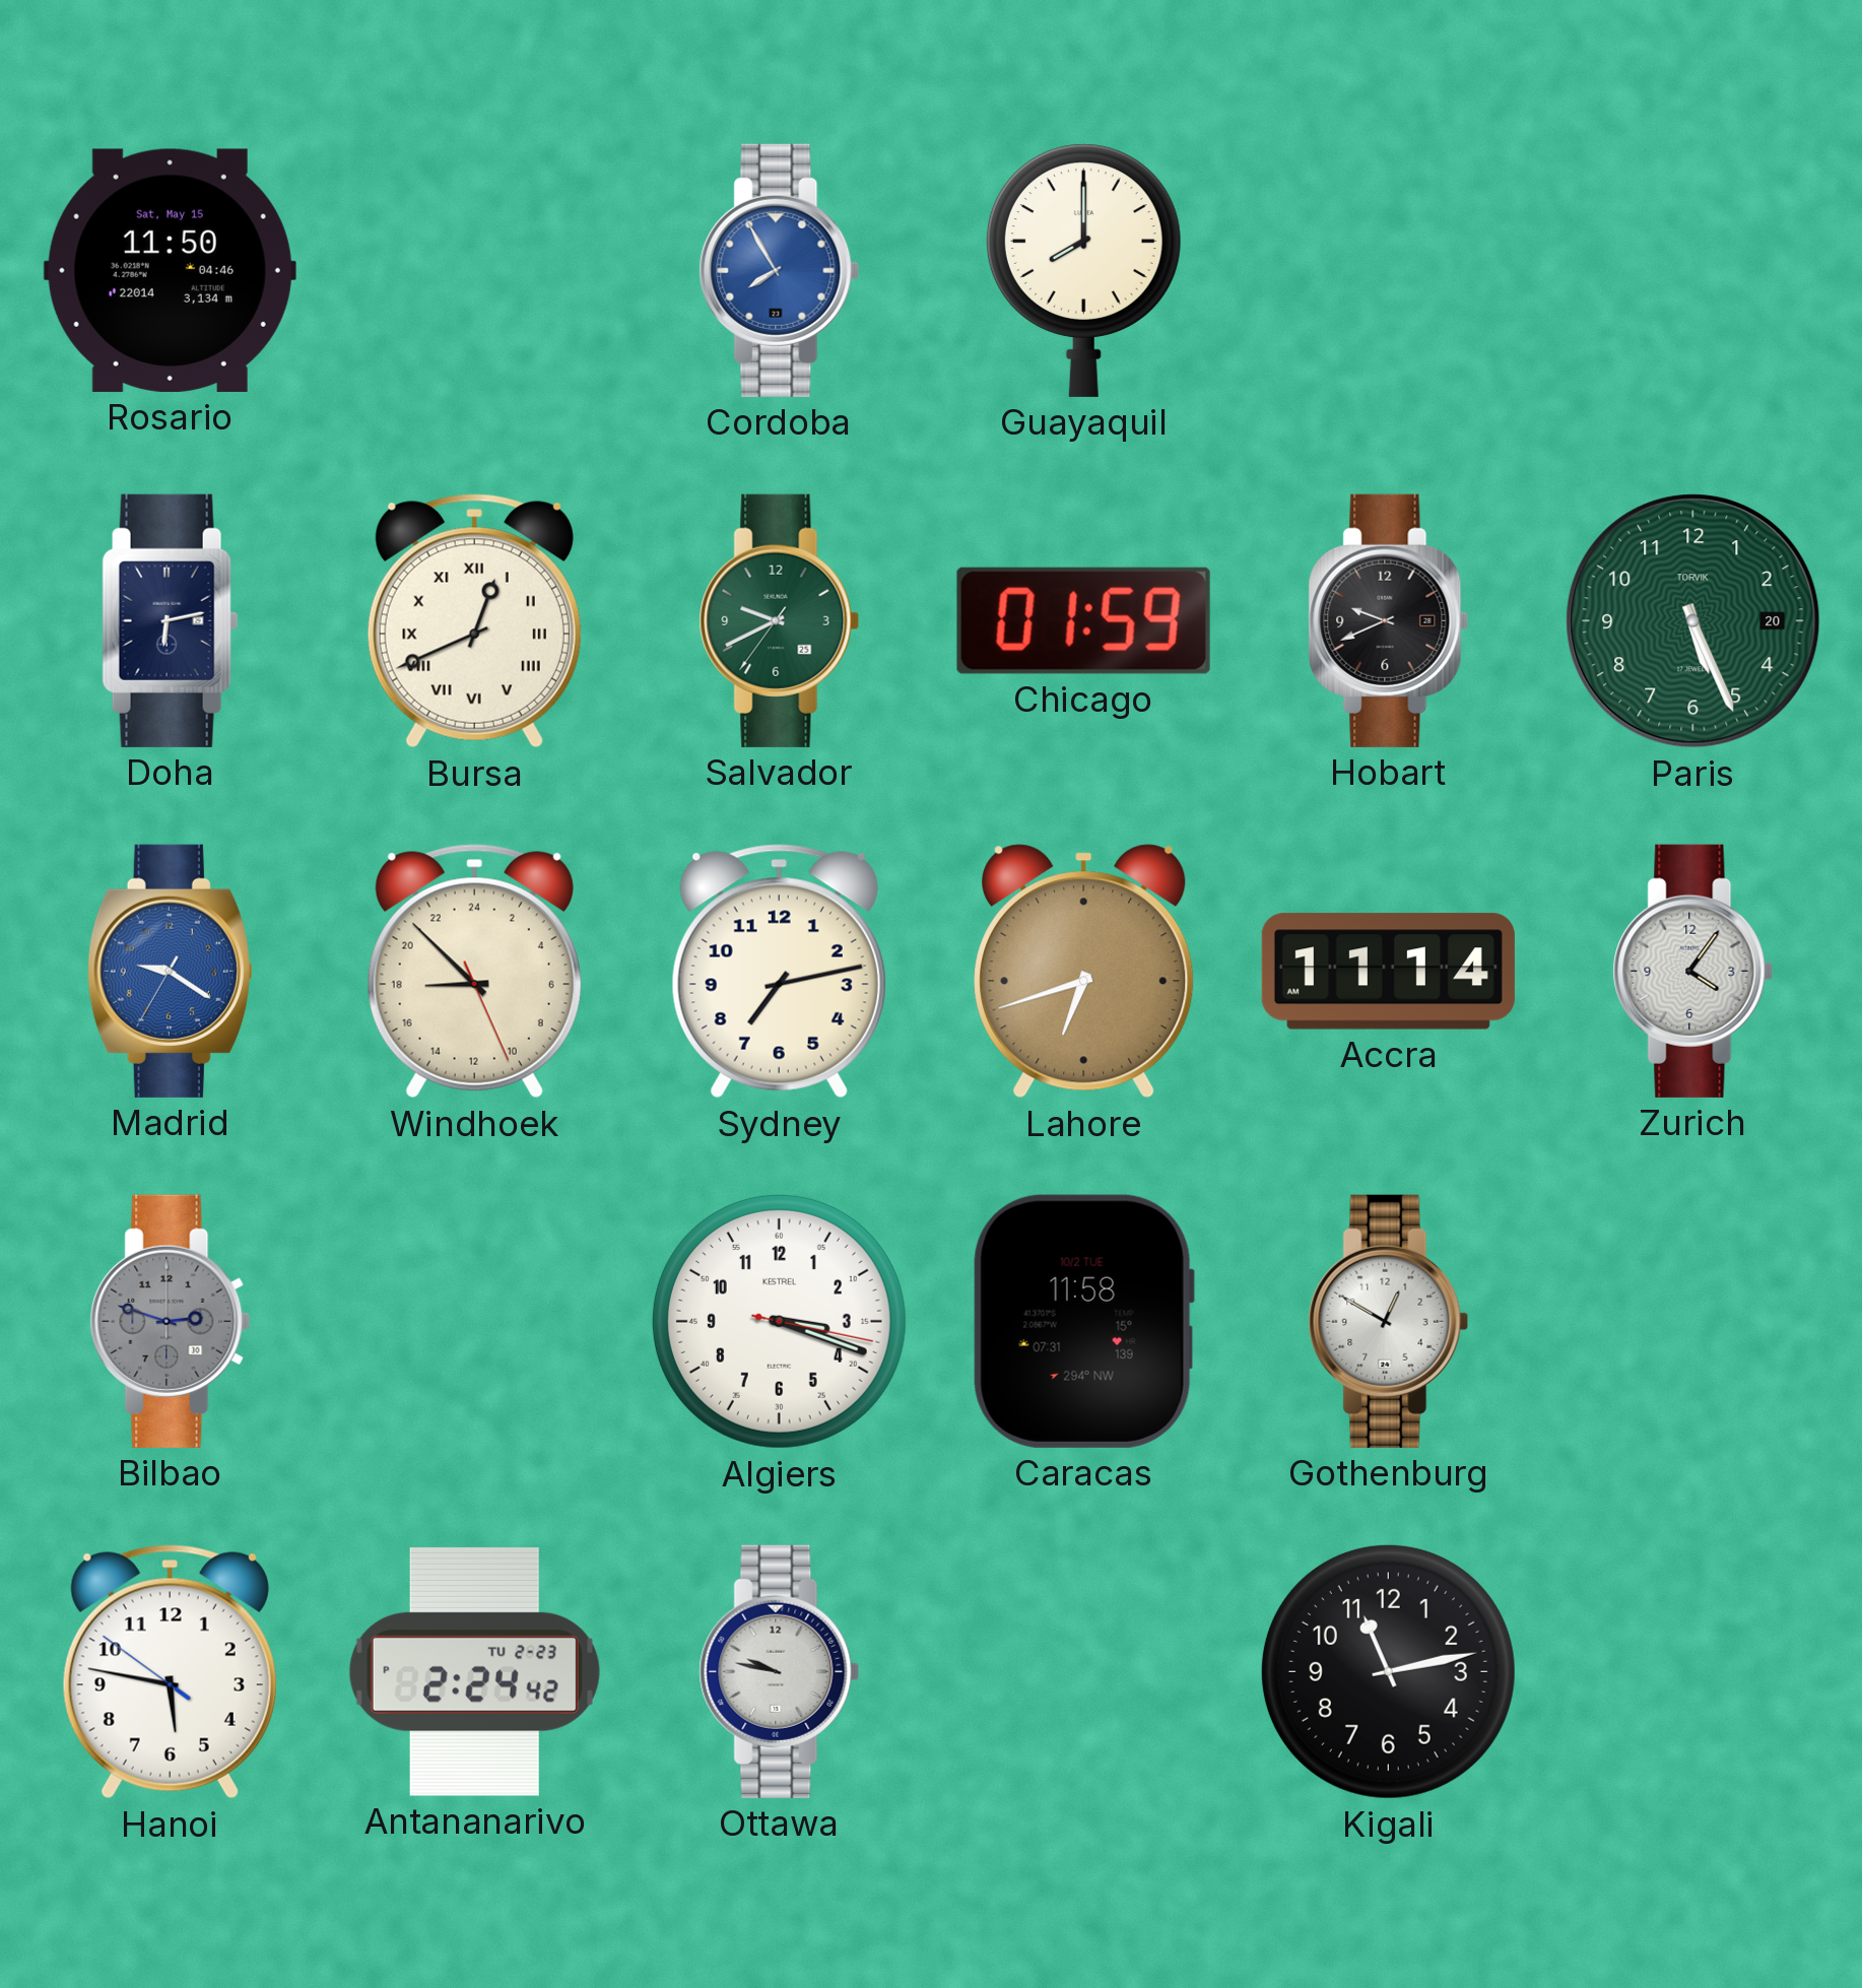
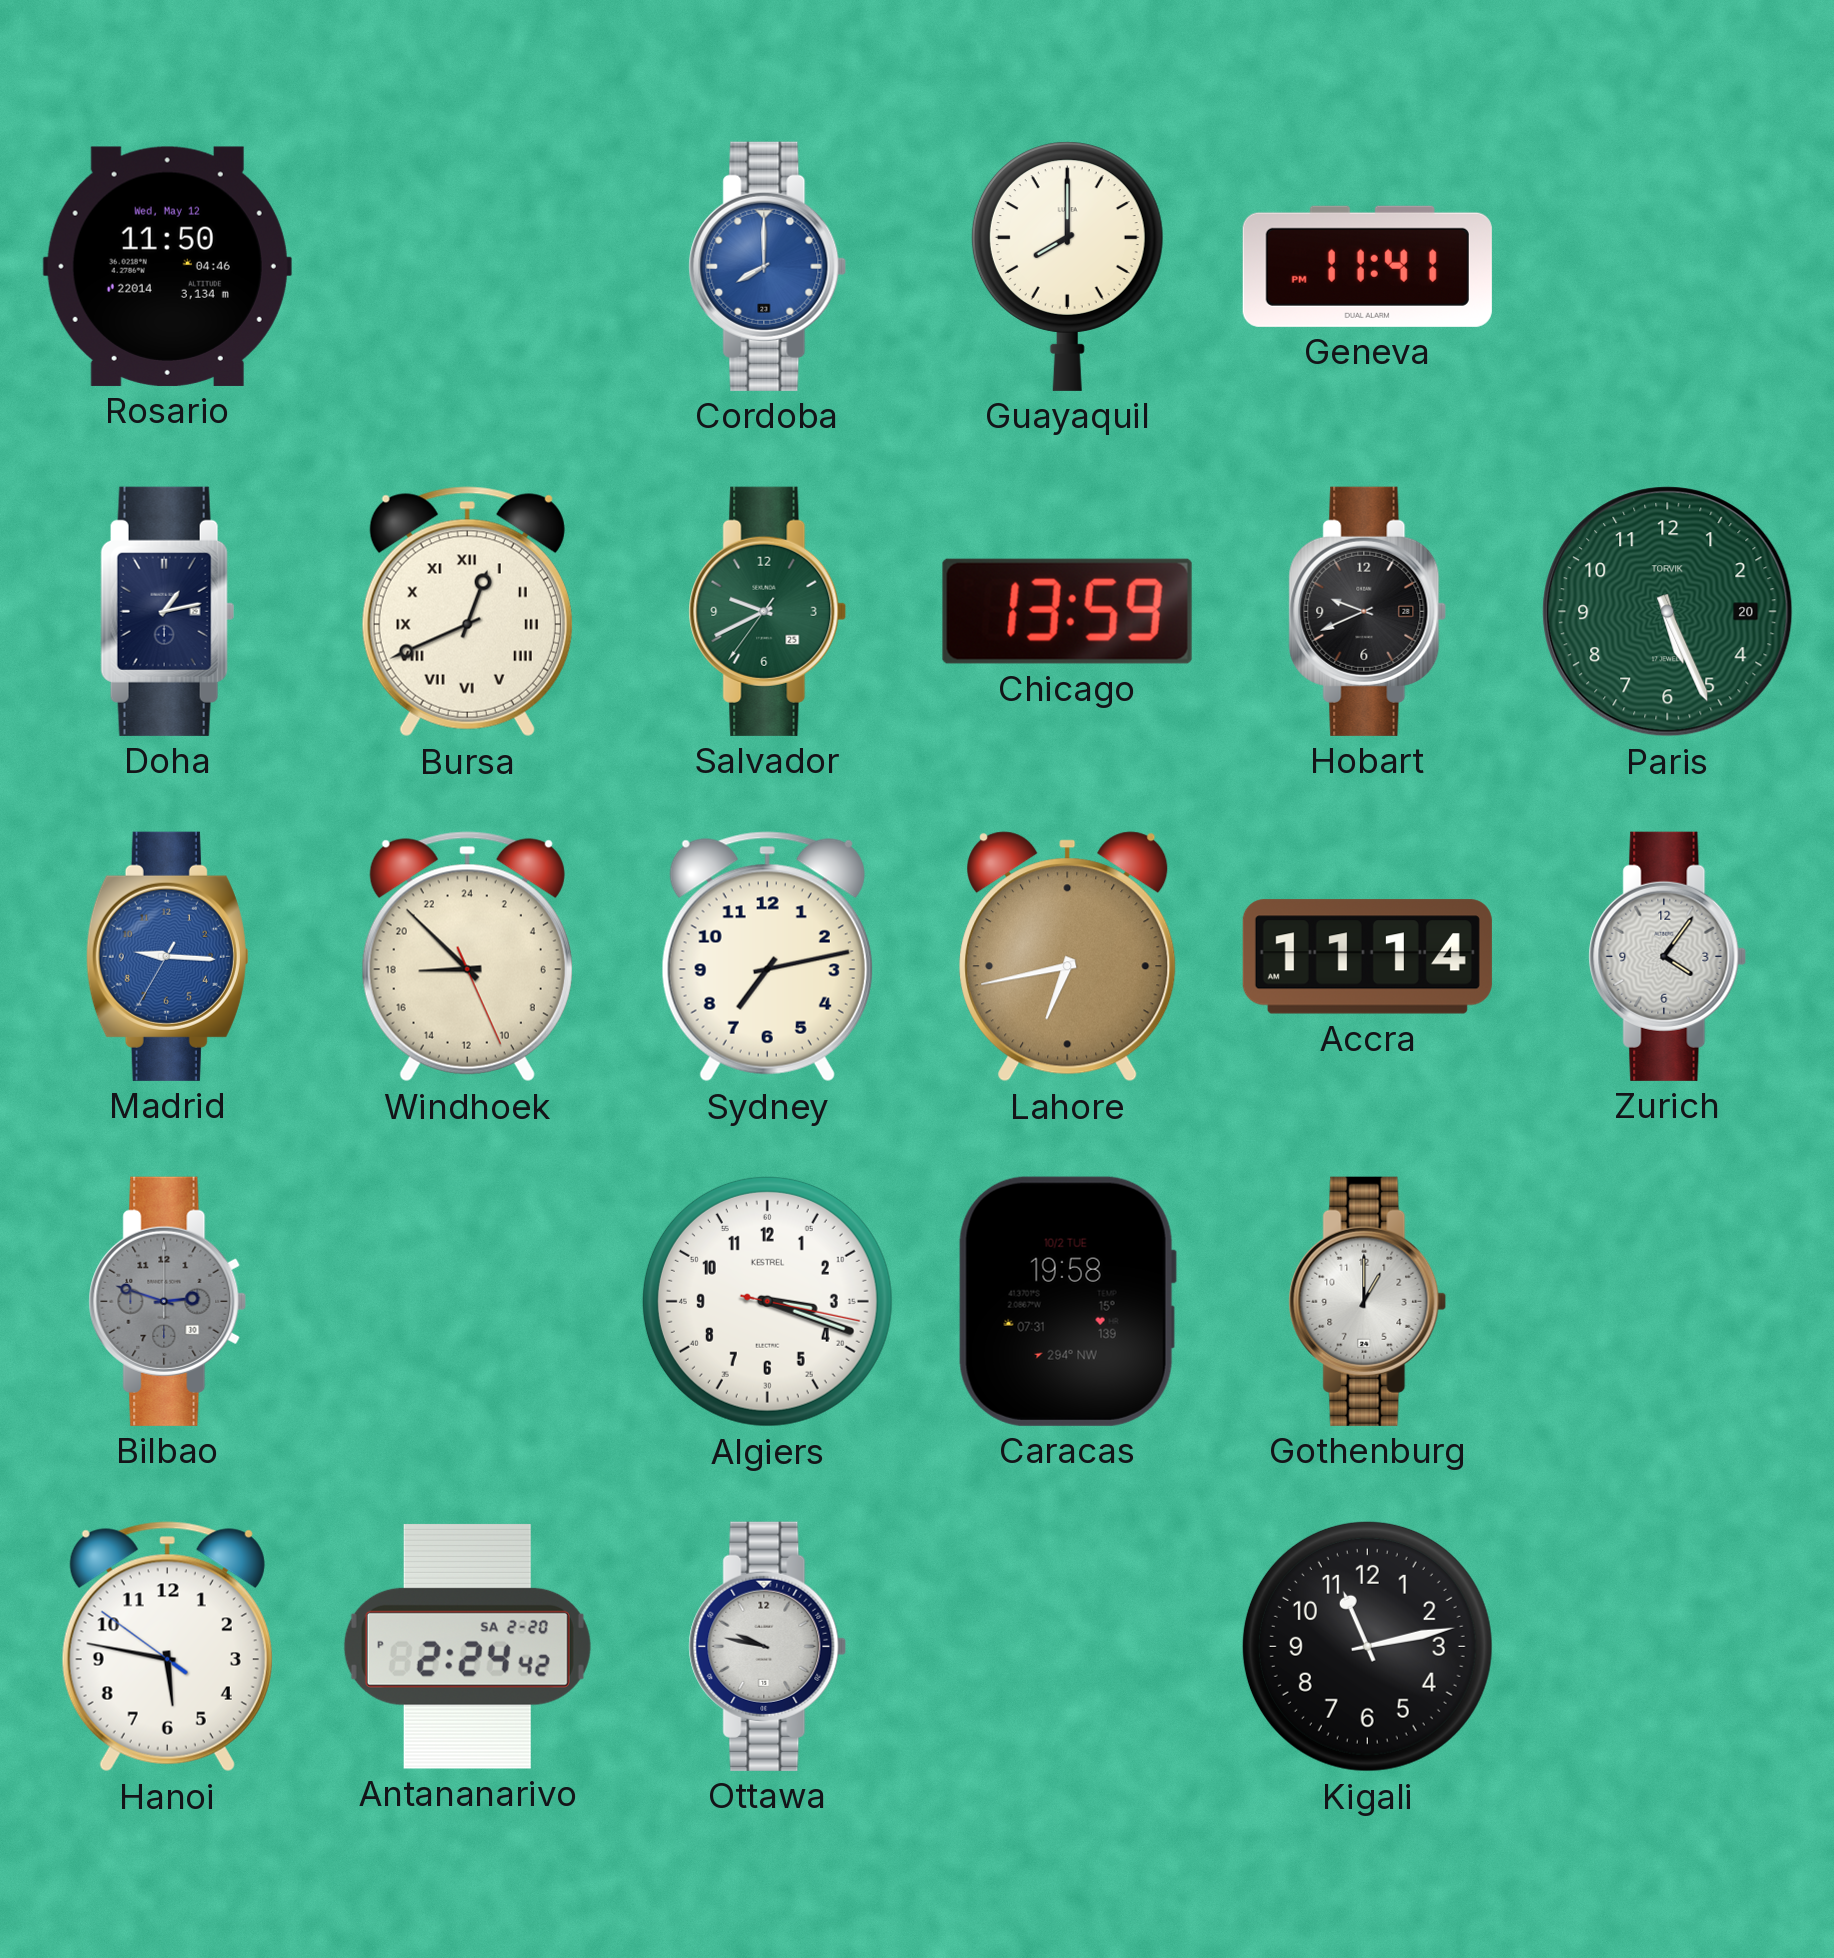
Rosario date: Sat, May 15 -> Wed, May 12 (167, 266)
Cordoba: 7:55 -> 8:00 (768, 266)
Geneva: none -> 11:41 (1367, 266)
Doha: 6:13 -> 1:13 (168, 611)
Chicago: 01:59 -> 13:59 (1067, 611)
Madrid: 9:20 -> 9:15 (167, 956)
Lahore: 6:42 -> 6:43 (1068, 957)
Caracas: 11:58 -> 19:58 (1067, 1301)
Gothenburg: 12:50 -> 1:00 (1368, 1301)
Antananarivo date: TU 2-23 -> SA 2-20 (467, 1646)
